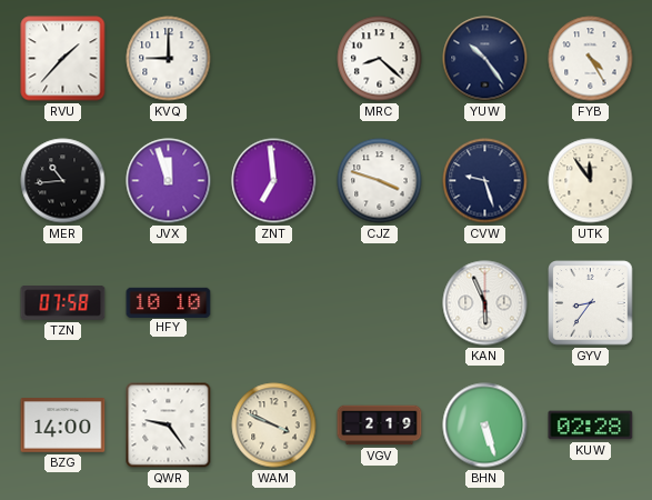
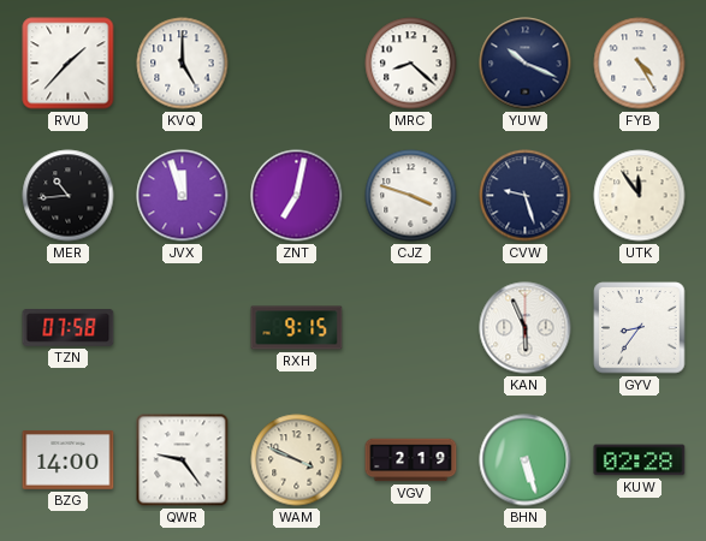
KVQ: 9:00 -> 5:00 (183, 64)
YUW: 10:24 -> 10:19 (526, 64)
ZNT: 6:59 -> 7:02 (297, 196)
HFY: 10:10 -> none (169, 302)
RXH: none -> 9:15 (297, 328)
